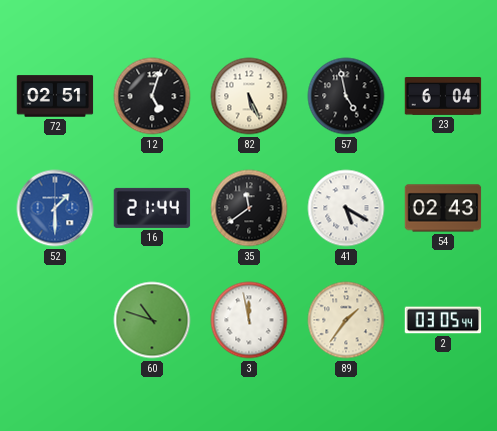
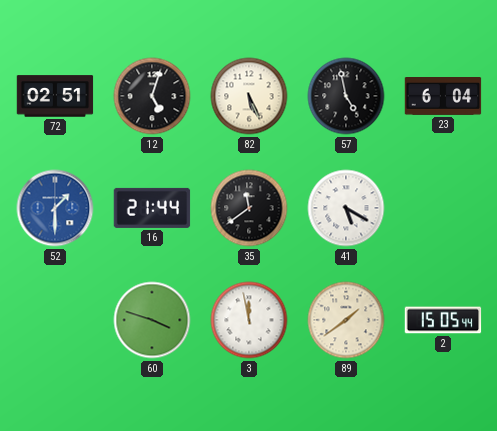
54: 02:43 -> none (443, 208)
60: 10:48 -> 3:48 (152, 320)
89: 1:36 -> 1:39 (346, 320)
2: 03:05 -> 15:05 (443, 320)
